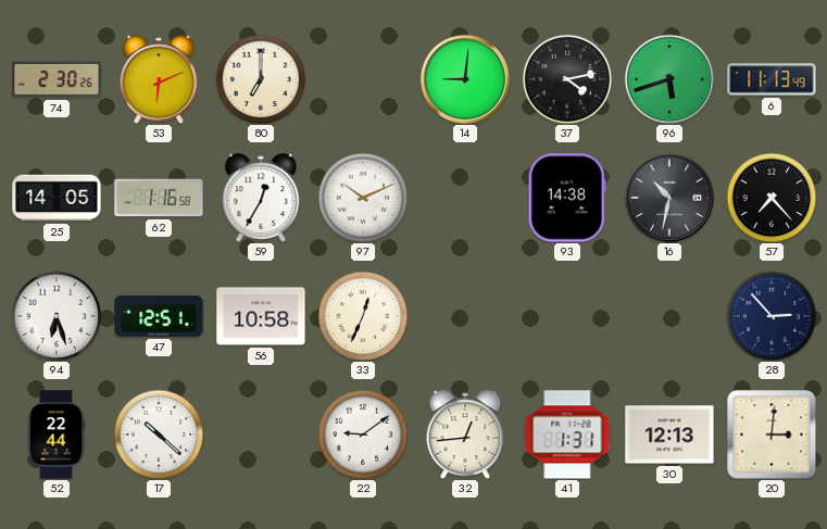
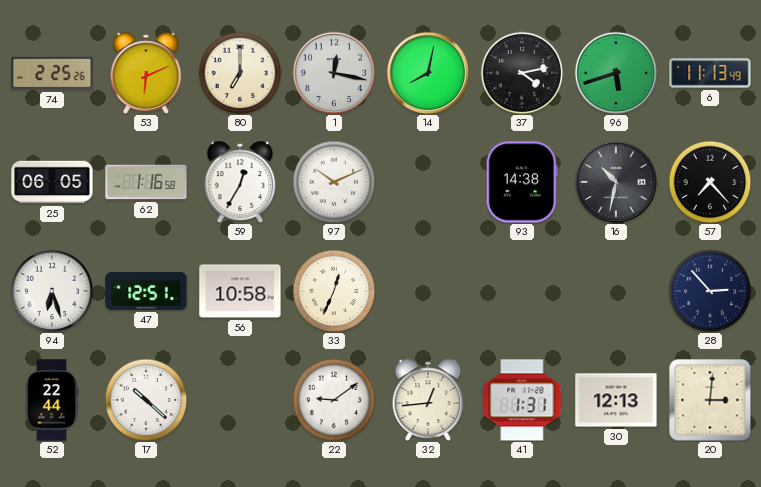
74: 2:30 -> 2:25 (52, 73)
1: none -> 12:17 (334, 73)
14: 9:01 -> 8:02 (428, 73)
25: 14:05 -> 06:05 (52, 182)
